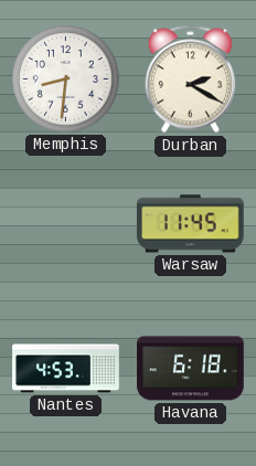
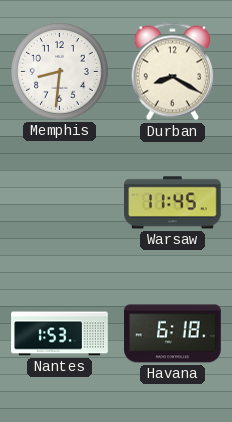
Durban: 2:20 -> 8:20 (172, 72)
Nantes: 4:53 -> 1:53 (60, 334)
